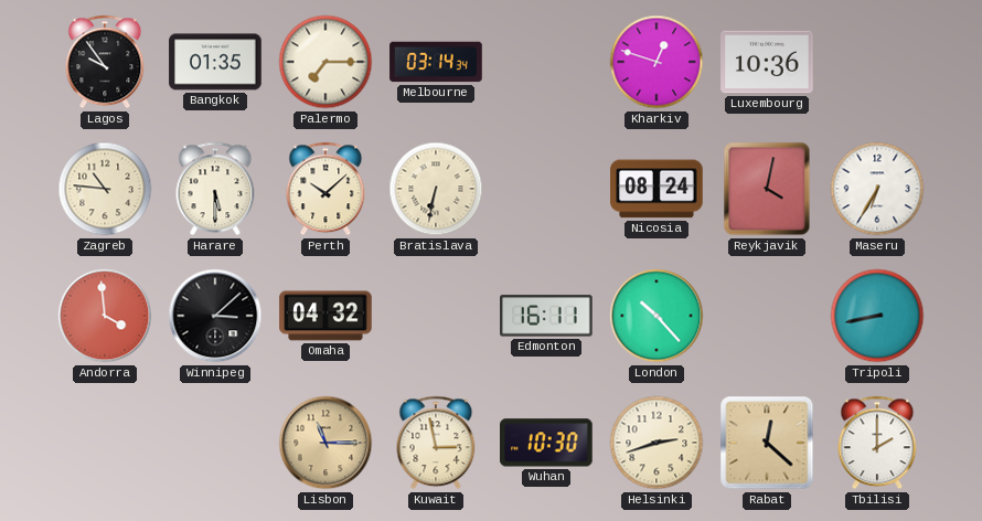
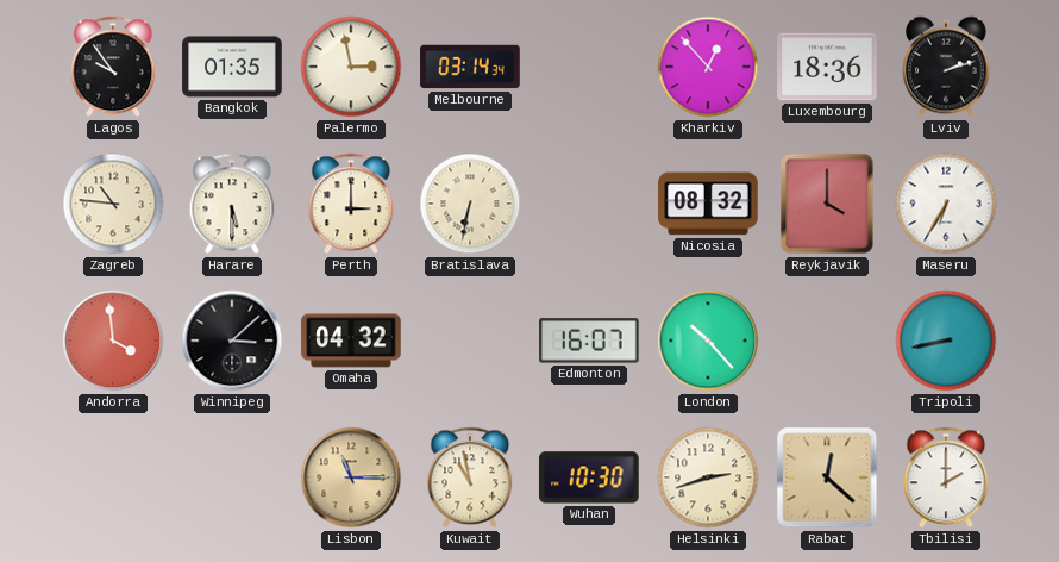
Palermo: 7:15 -> 2:58 (351, 67)
Kharkiv: 12:48 -> 12:53 (708, 67)
Luxembourg: 10:36 -> 18:36 (827, 67)
Lviv: none -> 2:12 (946, 67)
Perth: 10:08 -> 3:00 (351, 204)
Nicosia: 08:24 -> 08:32 (708, 204)
Reykjavik: 4:02 -> 4:00 (827, 204)
Edmonton: 16:11 -> 16:07 (589, 341)
Kuwait: 2:58 -> 10:58 (470, 477)
